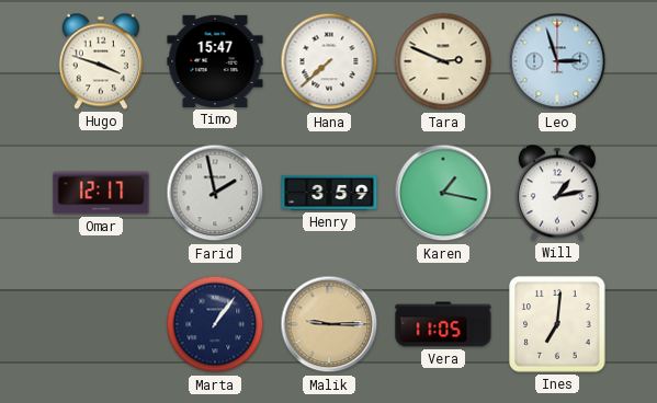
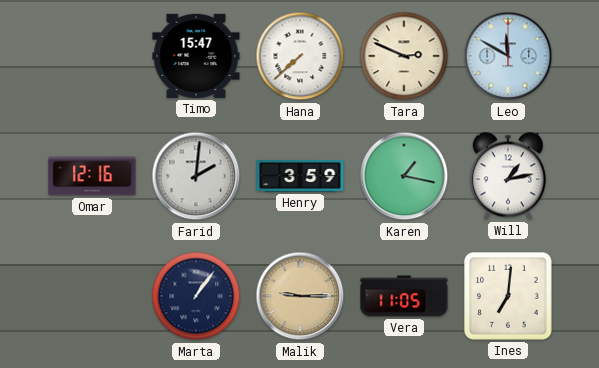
Hugo: 3:48 -> none (101, 61)
Leo: 2:57 -> 11:50 (508, 56)
Omar: 12:17 -> 12:16 (92, 176)
Farid: 1:58 -> 2:01 (196, 176)
